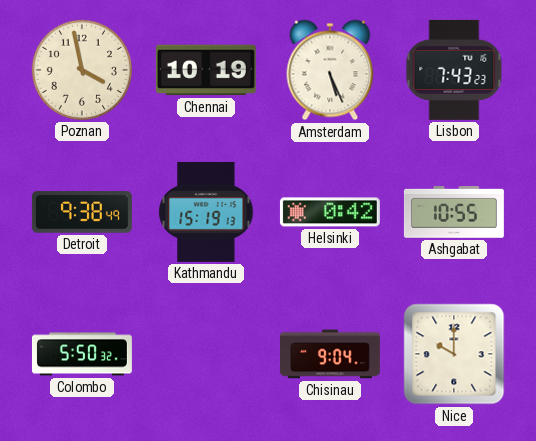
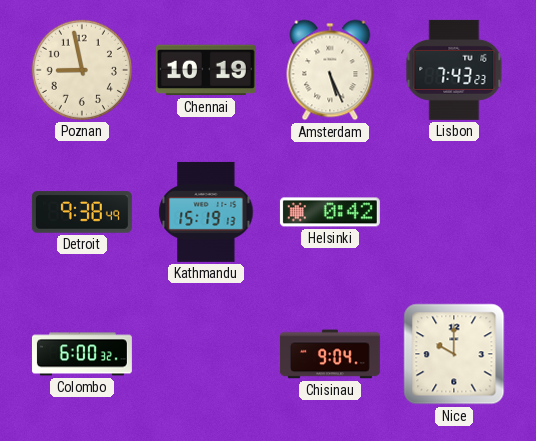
Poznan: 3:58 -> 8:58 (82, 70)
Ashgabat: 10:55 -> none (454, 213)
Colombo: 5:50 -> 6:00 (82, 354)
